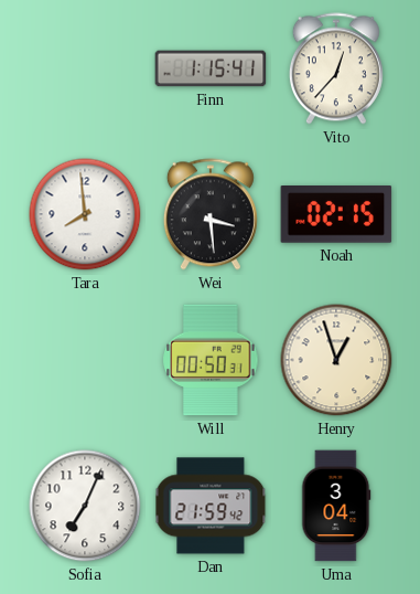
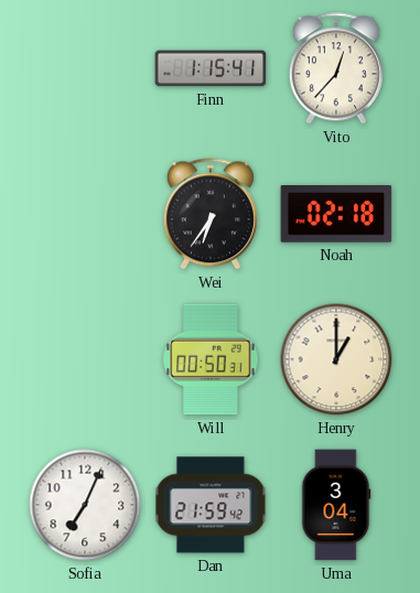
Tara: 7:59 -> none (85, 214)
Wei: 3:29 -> 6:36 (211, 214)
Noah: 02:15 -> 02:18 (336, 215)
Henry: 12:57 -> 1:00 (336, 359)
